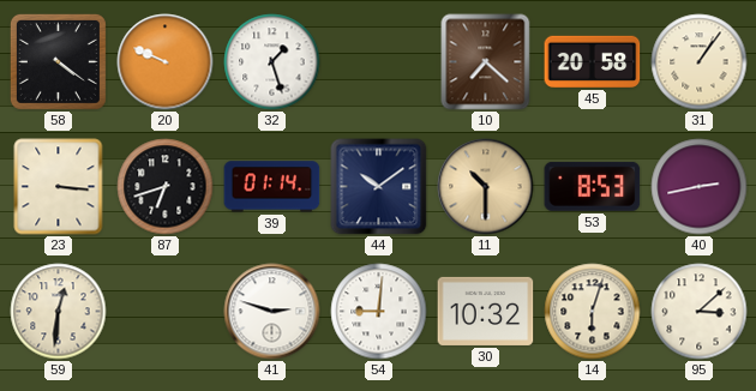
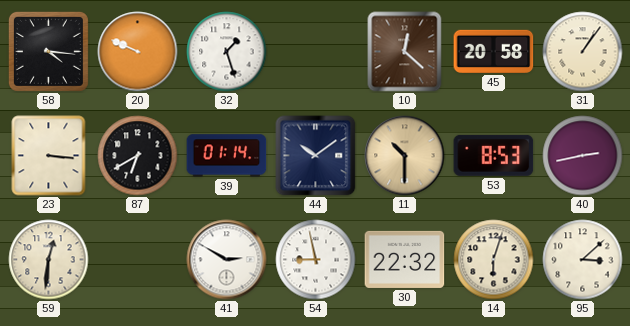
58: 4:21 -> 4:16 (48, 51)
10: 7:22 -> 12:22 (405, 52)
87: 6:42 -> 6:40 (138, 156)
41: 2:48 -> 2:50 (227, 260)
54: 9:01 -> 8:58 (316, 260)
30: 10:32 -> 22:32 (405, 259)
